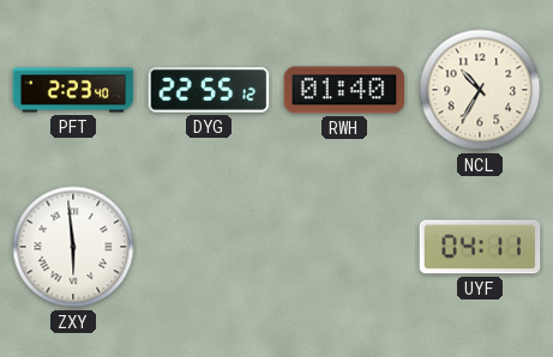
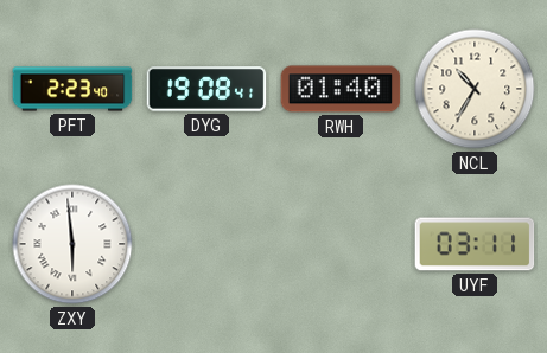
DYG: 22:55 -> 19:08 (206, 89)
UYF: 04:11 -> 03:11 (475, 244)
